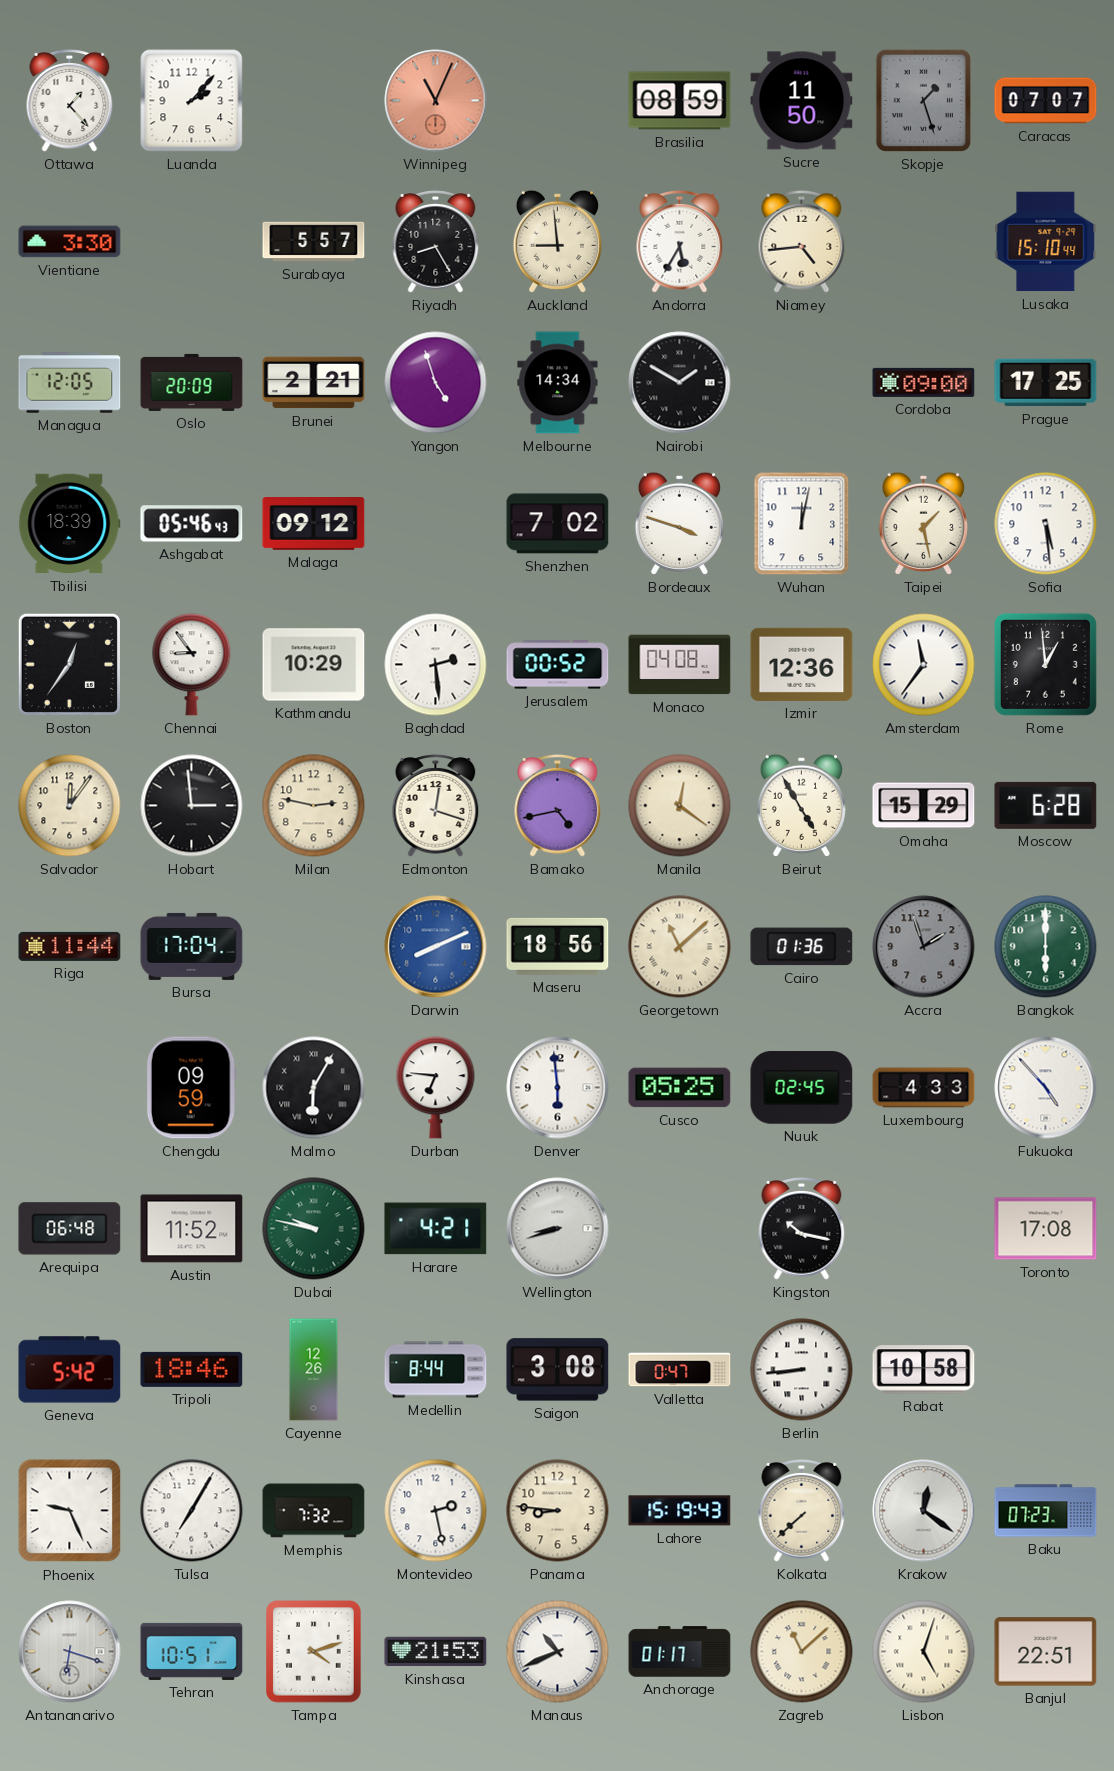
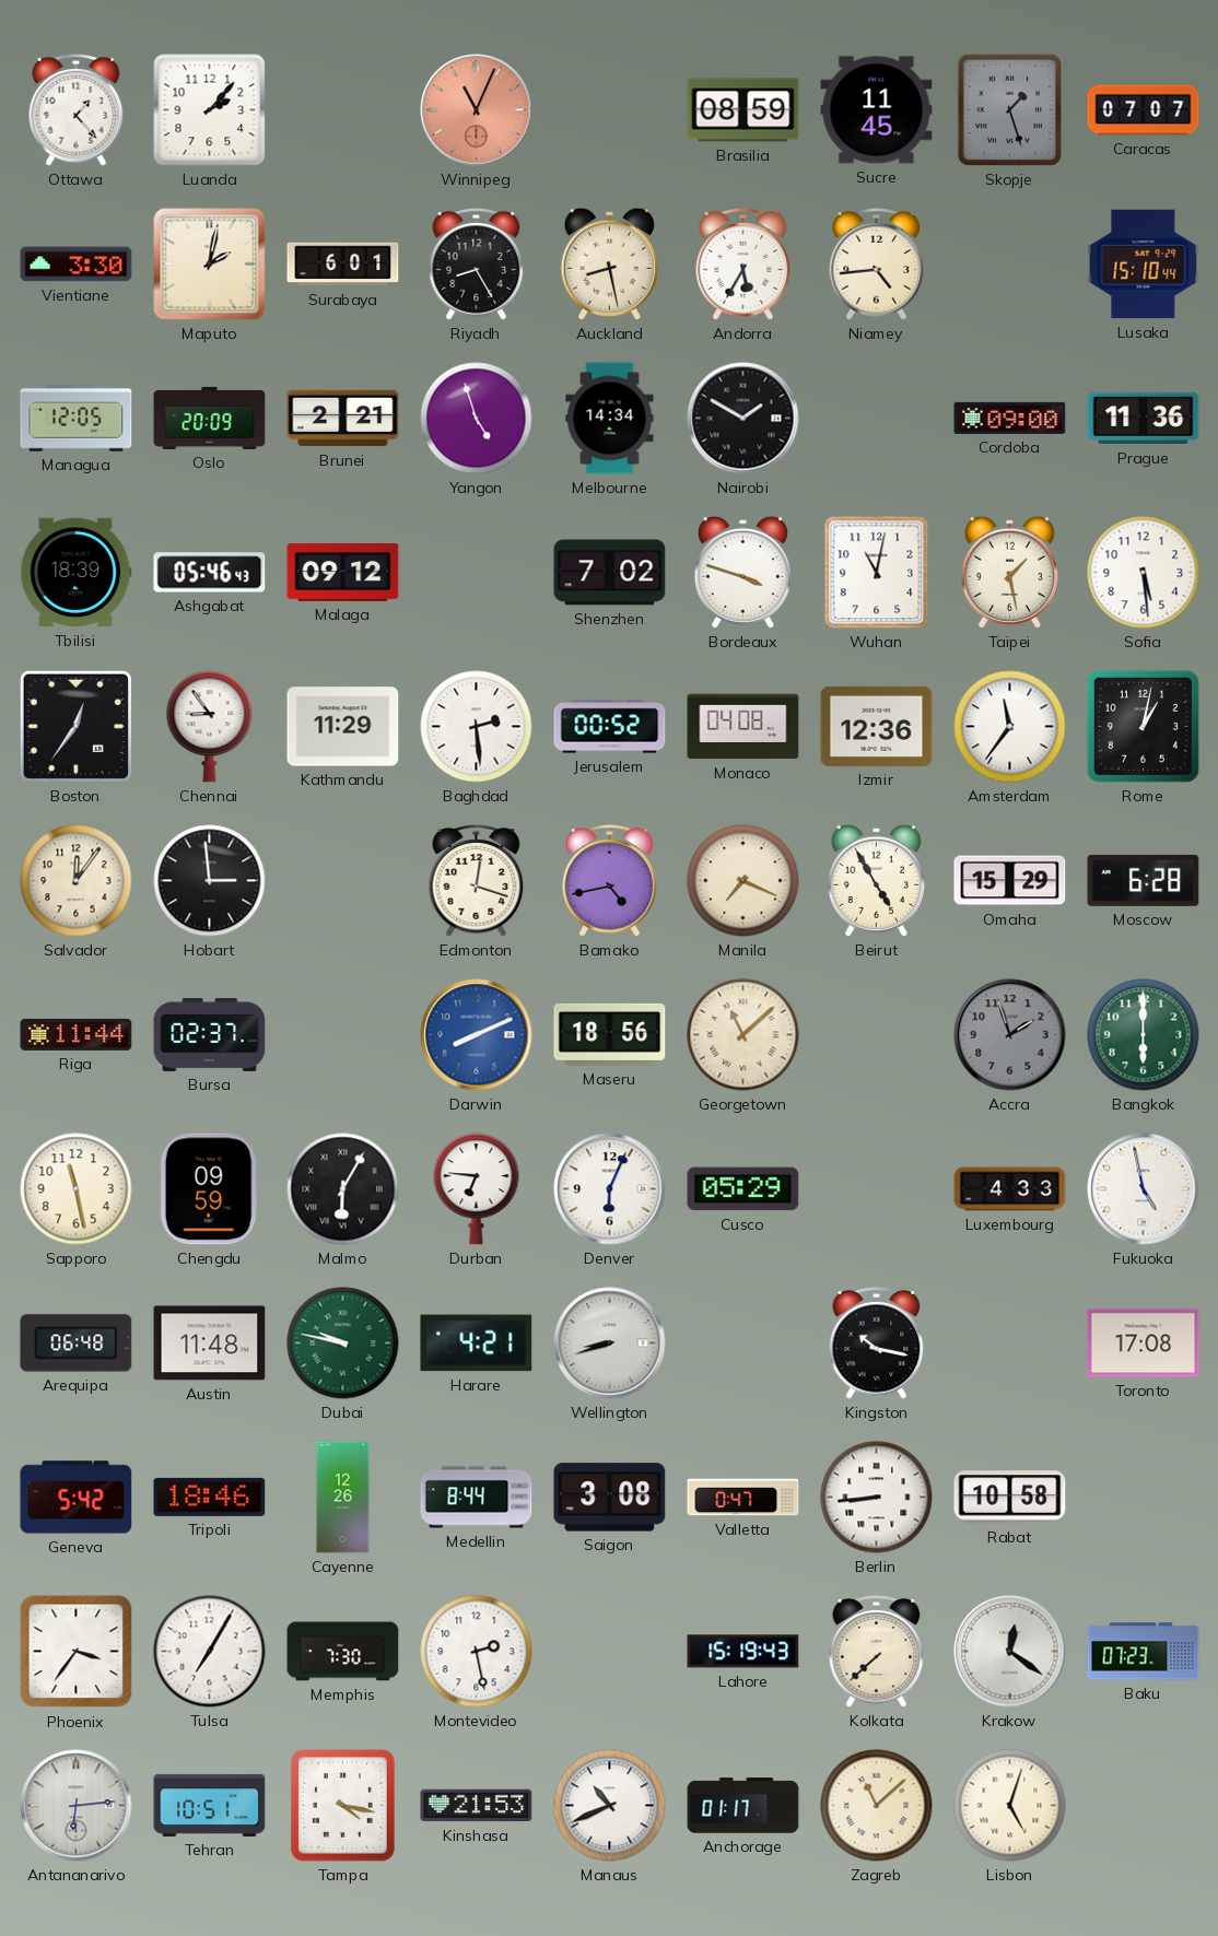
Sucre: 11:50 -> 11:45 (877, 110)
Maputo: none -> 2:02 (210, 265)
Surabaya: 5:57 -> 6:01 (343, 265)
Auckland: 8:59 -> 8:28 (609, 263)
Prague: 17:25 -> 11:36 (1144, 419)
Wuhan: 12:02 -> 11:02 (877, 573)
Kathmandu: 10:29 -> 11:29 (343, 727)
Rome: 12:59 -> 1:02 (1143, 726)
Milan: 2:47 -> none (314, 806)
Manila: 12:21 -> 7:19 (743, 881)
Bursa: 17:04 -> 02:37 (210, 1034)
Cairo: 01:36 -> none (802, 947)
Sapporo: none -> 11:28 (77, 1189)
Denver: 5:59 -> 6:04 (610, 1189)
Cusco: 05:25 -> 05:29 (743, 1189)
Nuuk: 02:45 -> none (802, 1088)
Fukuoka: 4:53 -> 4:58 (1144, 1189)
Austin: 11:52 -> 11:48 (210, 1344)
Phoenix: 9:26 -> 3:36 (77, 1652)
Memphis: 7:32 -> 7:30 (343, 1652)
Panama: 8:46 -> none (558, 1511)
Antananarivo: 6:18 -> 6:14 (77, 1806)
Tampa: 4:12 -> 4:17 (343, 1806)
Banjul: 22:51 -> none (1046, 1652)
